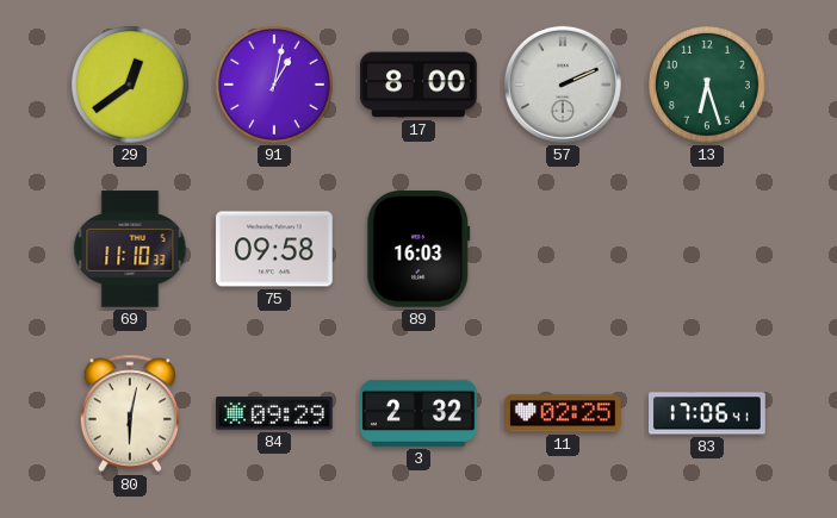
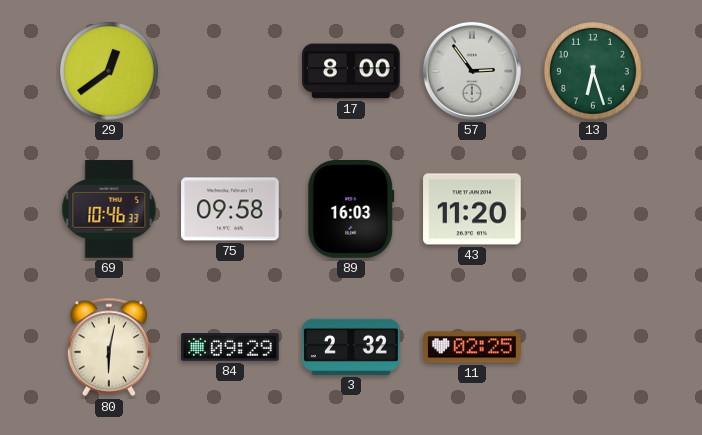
91: 1:02 -> none (275, 86)
57: 2:11 -> 2:54 (472, 71)
69: 11:10 -> 10:46 (109, 209)
43: none -> 11:20 (472, 209)
83: 17:06 -> none (707, 413)
